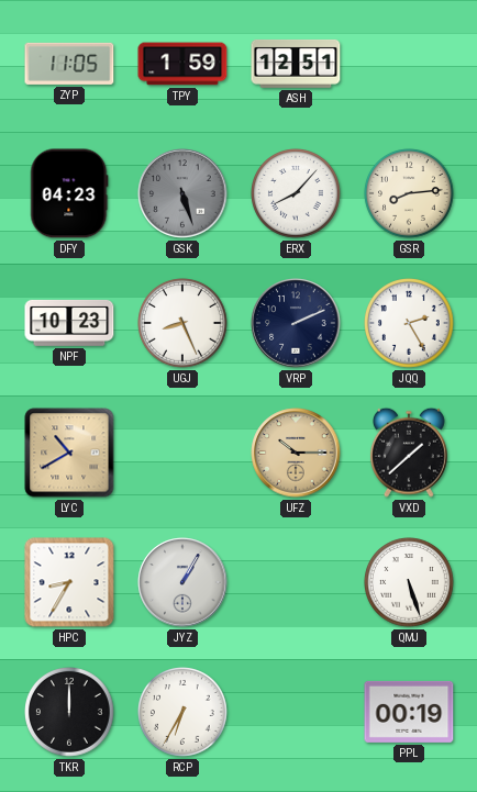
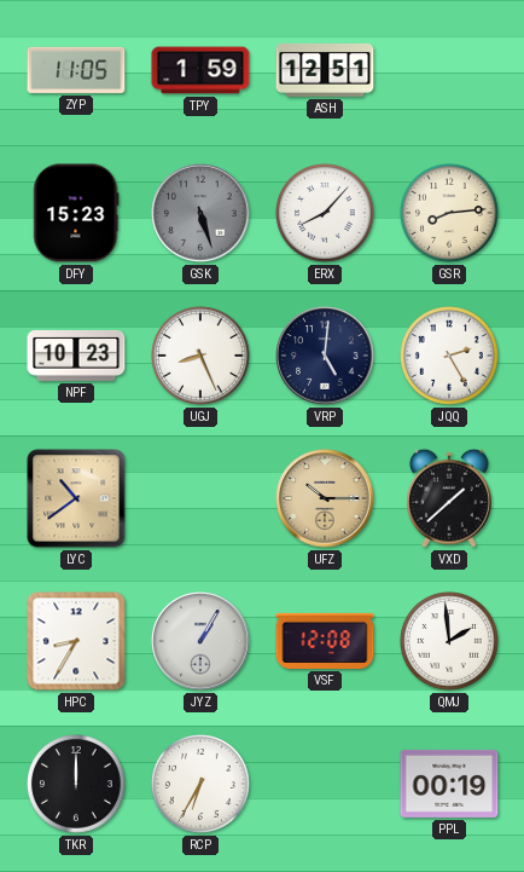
DFY: 04:23 -> 15:23 (76, 213)
VRP: 2:11 -> 5:01 (325, 356)
LYC: 10:40 -> 10:39 (76, 498)
VSF: none -> 12:08 (325, 641)
QMJ: 5:27 -> 1:59 (450, 642)
